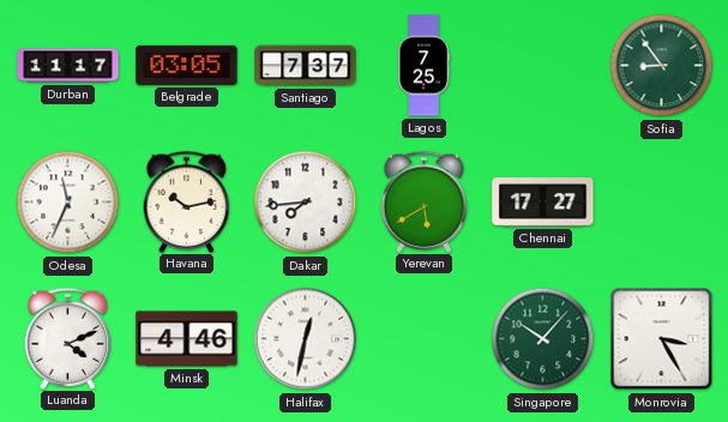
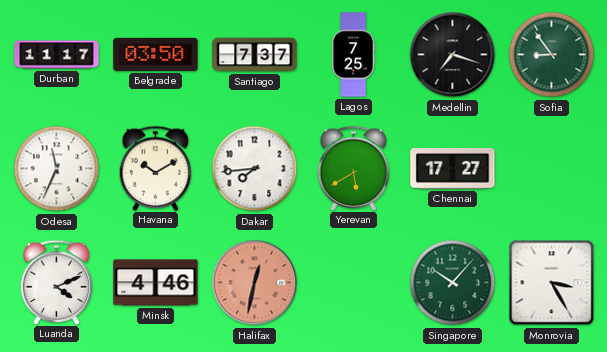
Belgrade: 03:05 -> 03:50 (156, 54)
Medellin: none -> 7:18 (453, 55)
Havana: 10:13 -> 10:10 (156, 168)
Halifax dial: white -> salmon (255, 283)
